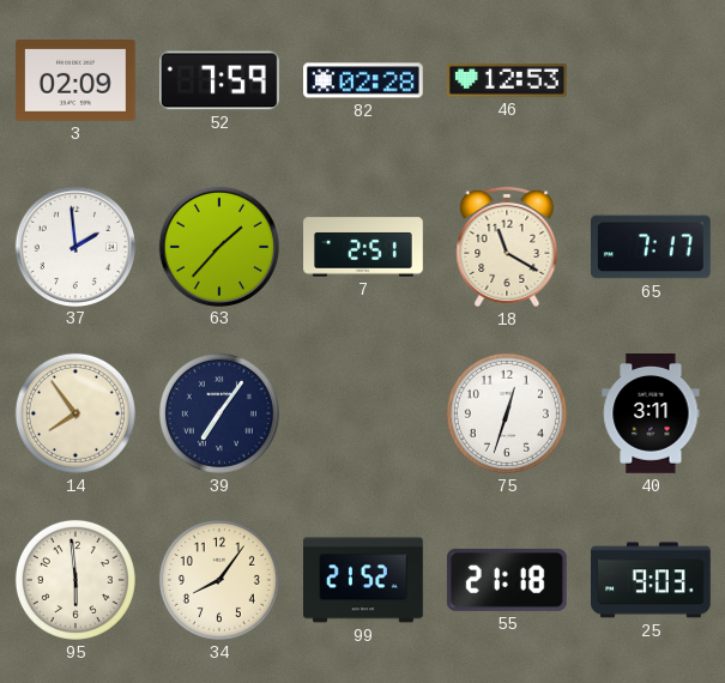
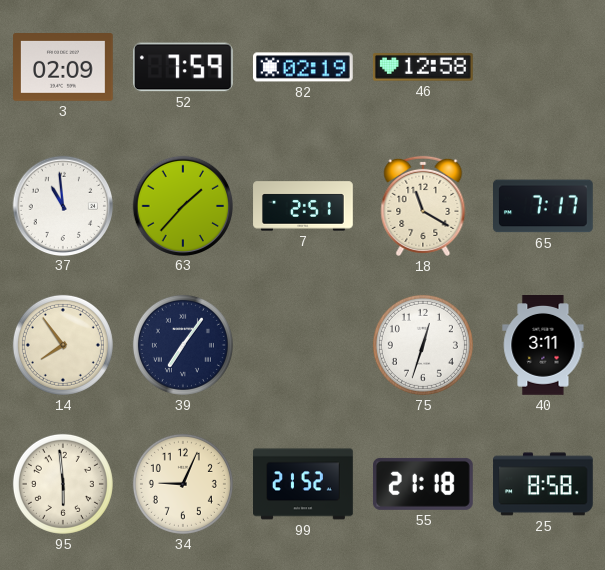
82: 02:28 -> 02:19 (304, 67)
46: 12:53 -> 12:58 (423, 67)
37: 1:59 -> 10:59 (62, 205)
34: 8:06 -> 9:04 (183, 484)
25: 9:03 -> 8:58 (544, 484)
